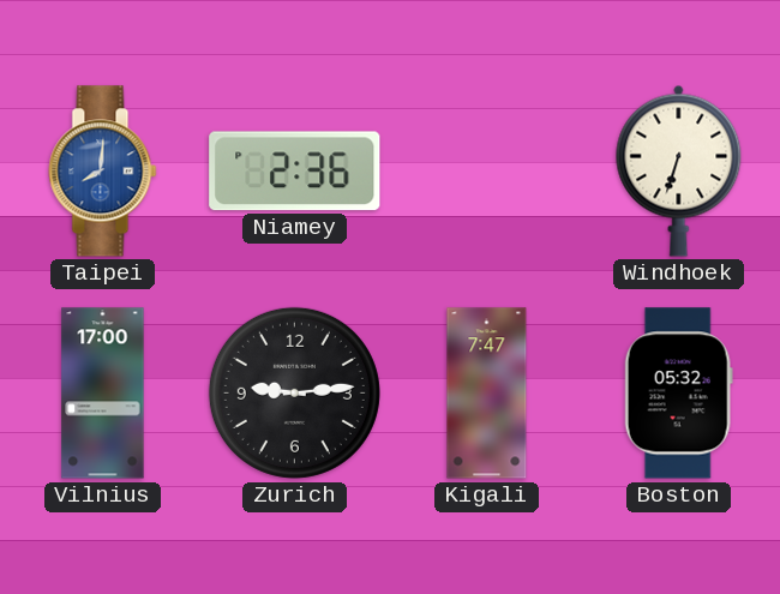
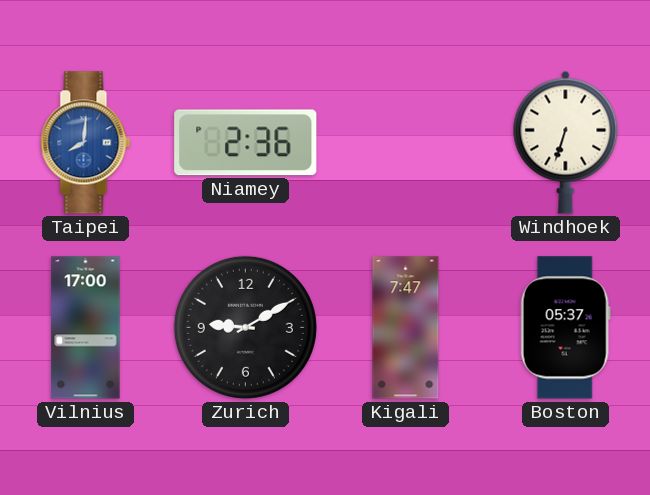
Zurich: 9:14 -> 9:10 (245, 327)
Boston: 05:32 -> 05:37 (565, 328)
